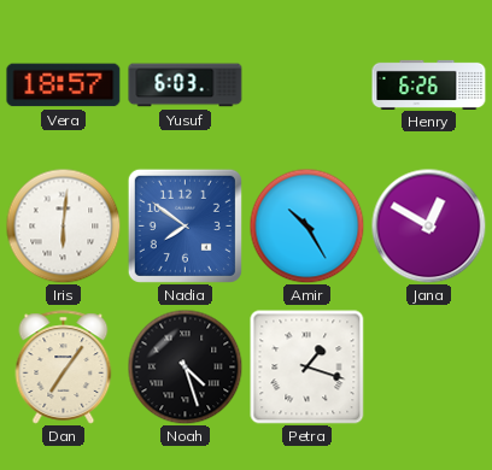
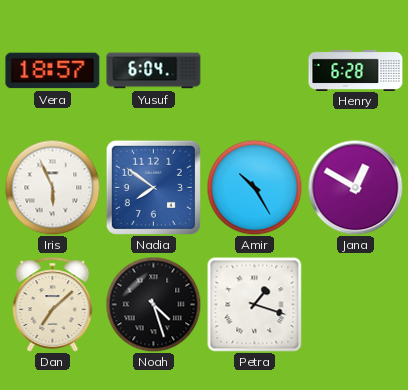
Yusuf: 6:03 -> 6:04 (154, 71)
Henry: 6:26 -> 6:28 (356, 70)
Iris: 6:01 -> 5:56 (52, 187)
Dan: 7:06 -> 7:08 (53, 305)
